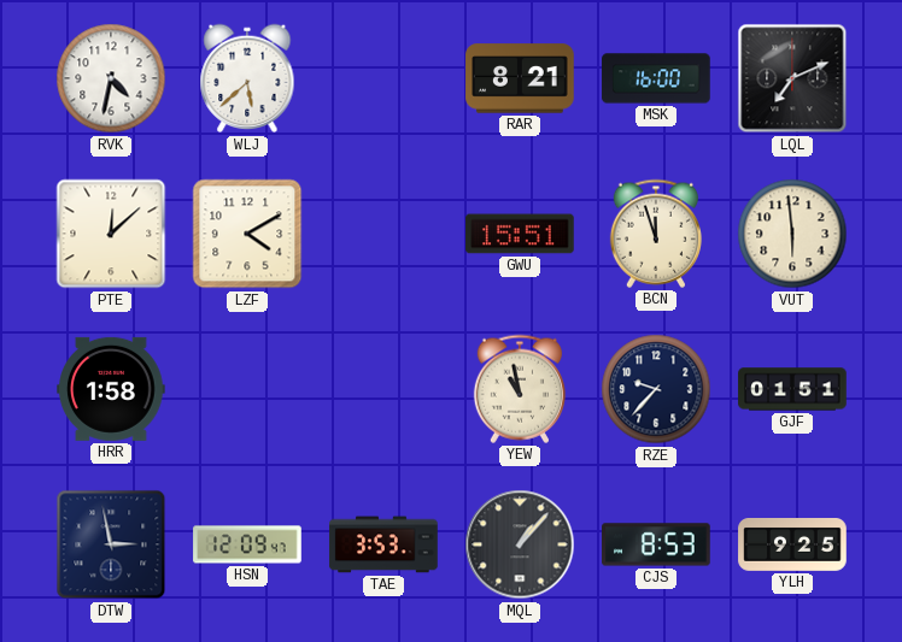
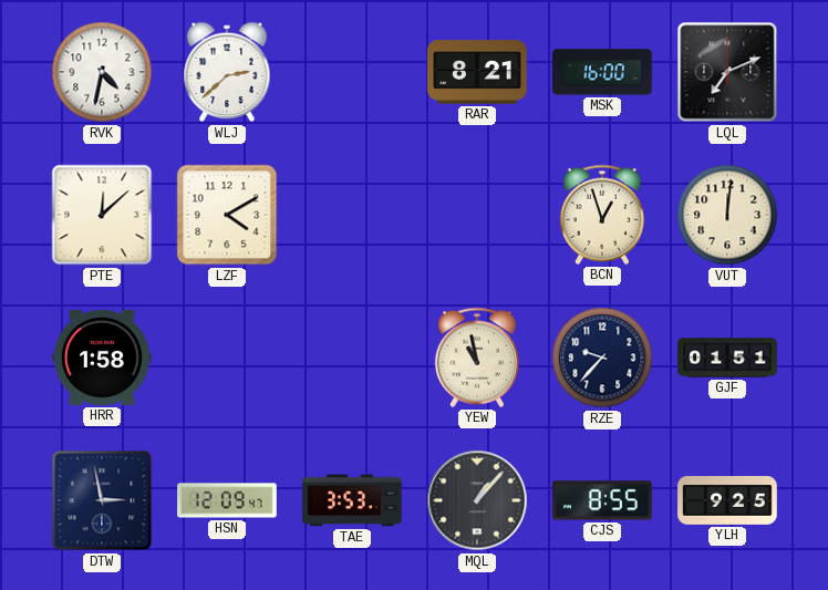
WLJ: 5:38 -> 2:38 (227, 72)
GWU: 15:51 -> none (520, 234)
BCN: 11:57 -> 12:57 (602, 215)
VUT: 5:59 -> 12:01 (727, 215)
CJS: 8:53 -> 8:55 (602, 500)
